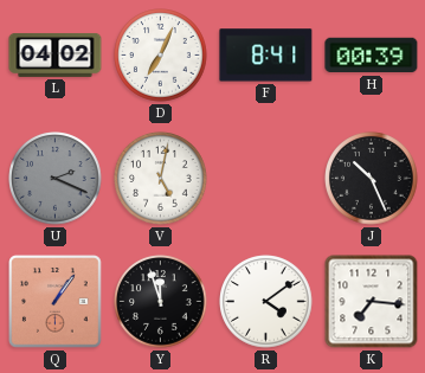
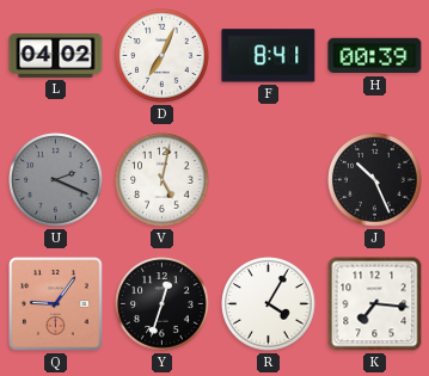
Q: 1:06 -> 9:06 (56, 304)
Y: 11:57 -> 12:33 (163, 304)
R: 4:09 -> 4:05 (269, 304)
